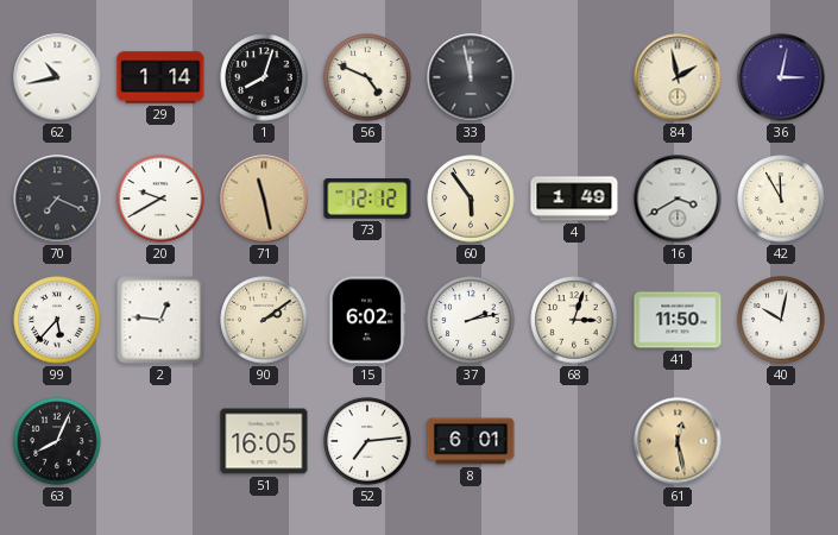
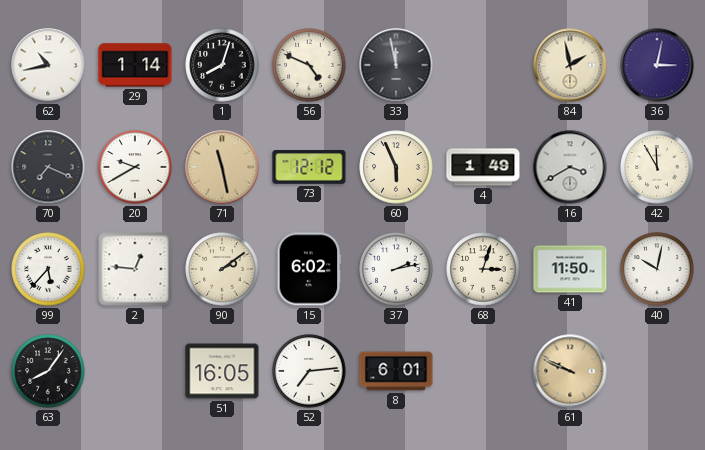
60: 5:54 -> 5:56 (396, 167)
63: 8:04 -> 8:06 (48, 371)
61: 12:28 -> 9:49 (570, 371)
